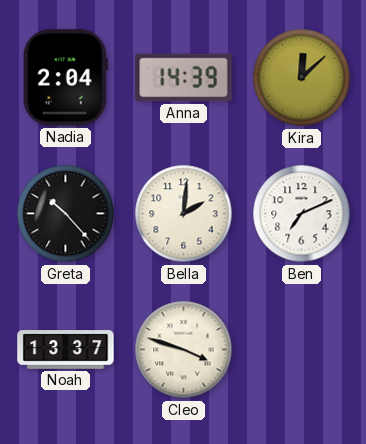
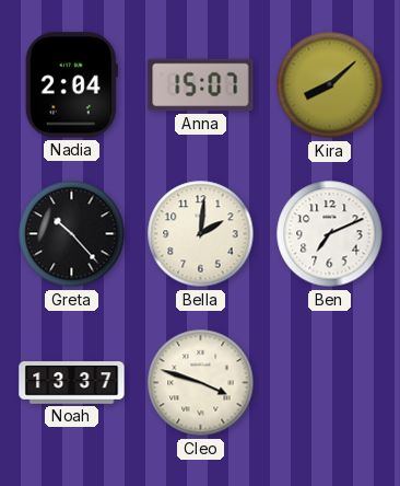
Anna: 14:39 -> 15:07 (201, 85)
Kira: 12:08 -> 8:08 (330, 85)
